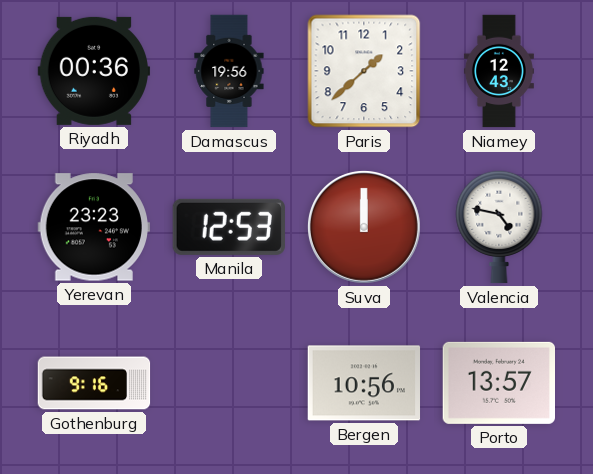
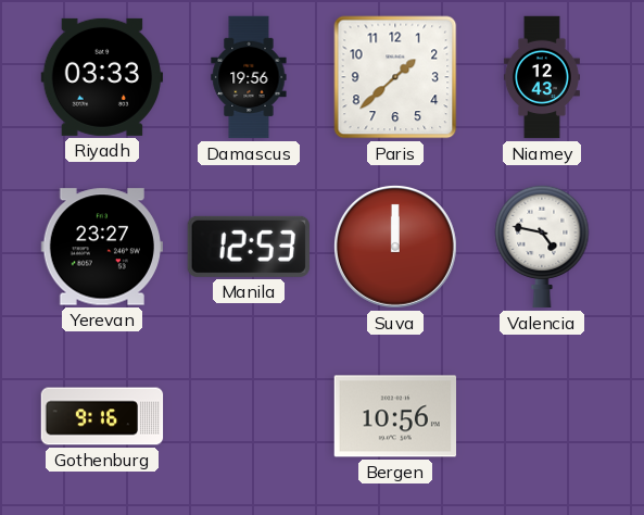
Riyadh: 00:36 -> 03:33 (102, 77)
Yerevan: 23:23 -> 23:27 (101, 247)
Porto: 13:57 -> none (498, 383)
